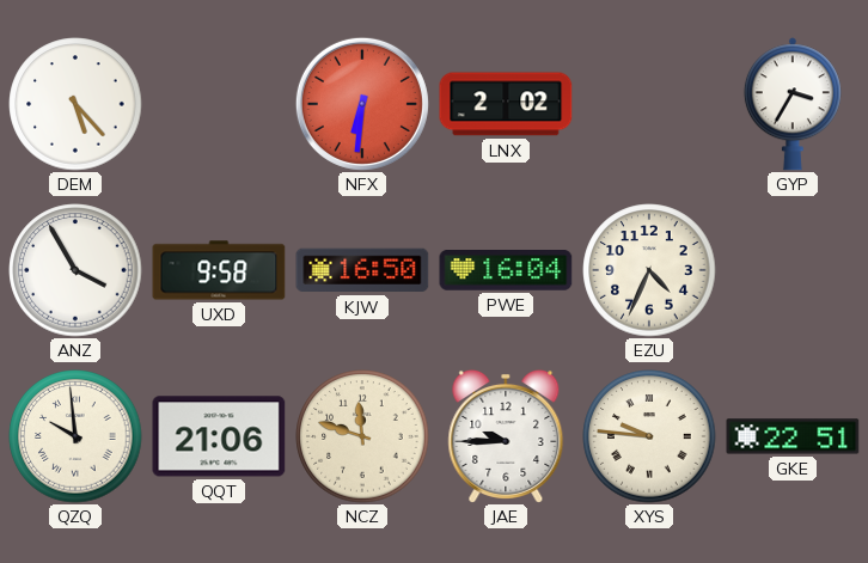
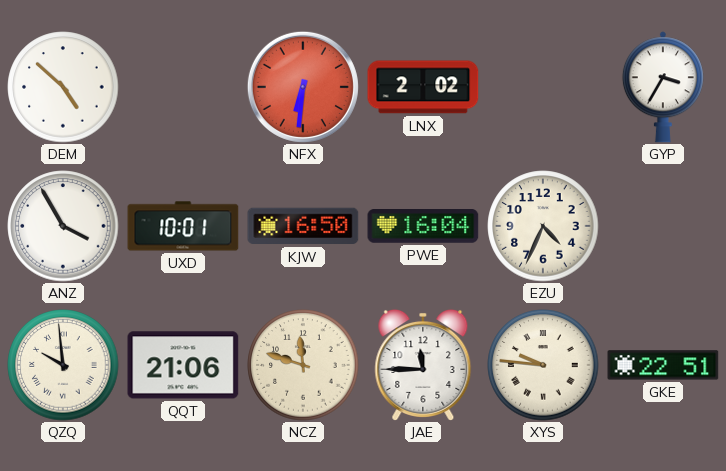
DEM: 5:23 -> 4:52 (63, 87)
UXD: 9:58 -> 10:01 (183, 226)
JAE: 9:45 -> 11:45 (423, 365)
